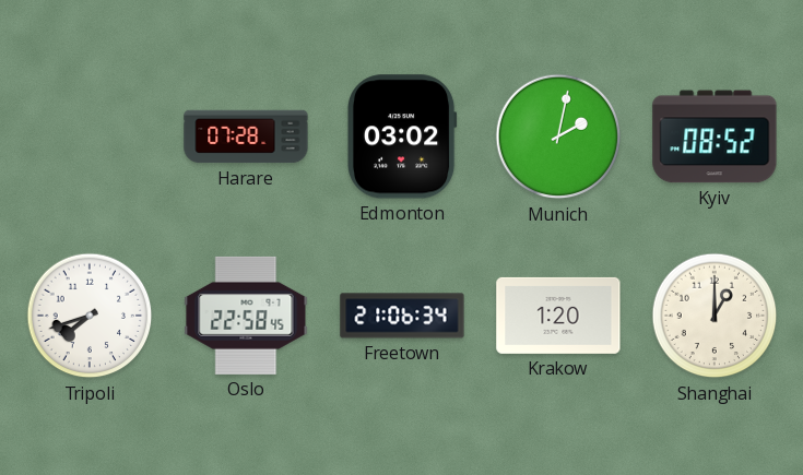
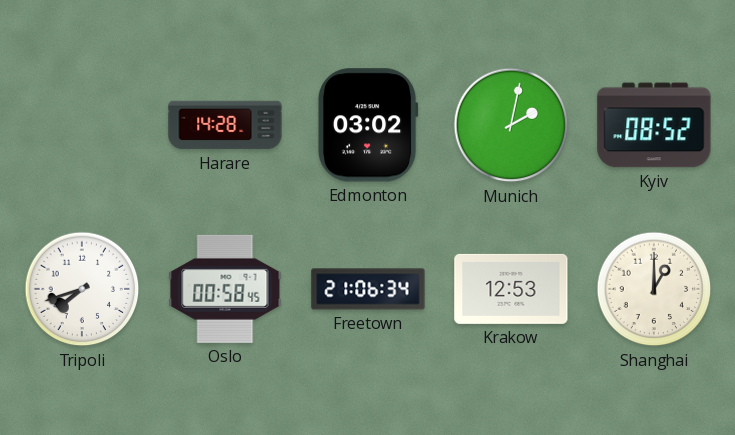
Harare: 07:28 -> 14:28 (225, 125)
Oslo: 22:58 -> 00:58 (225, 289)
Krakow: 1:20 -> 12:53 (511, 289)
